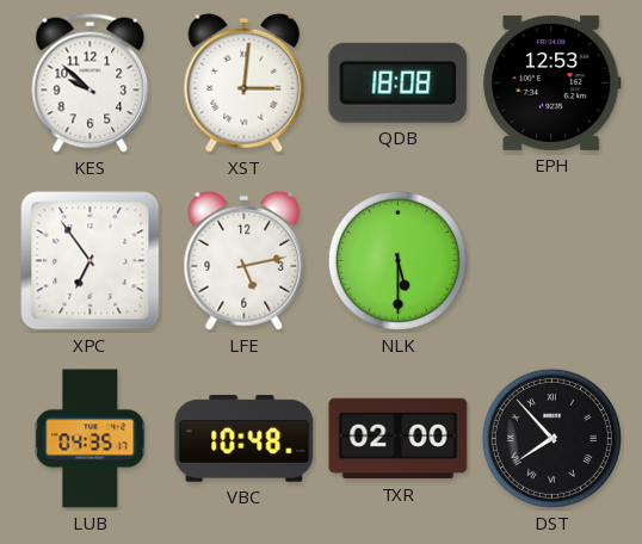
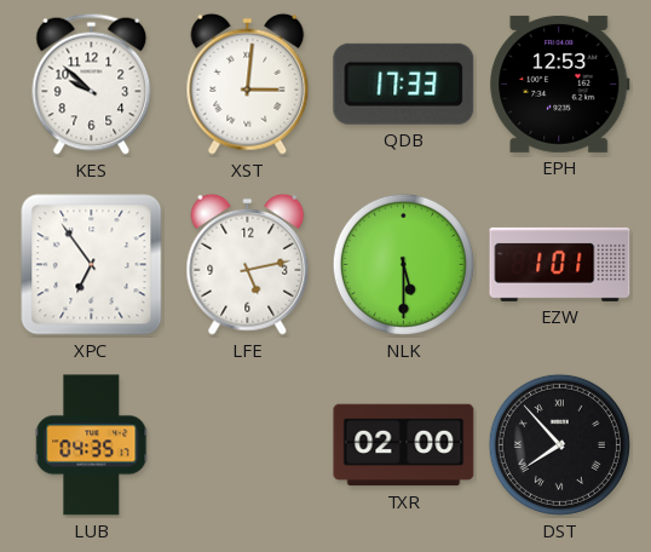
QDB: 18:08 -> 17:33 (404, 84)
EZW: none -> 1:01 (560, 264)
VBC: 10:48 -> none (245, 439)
